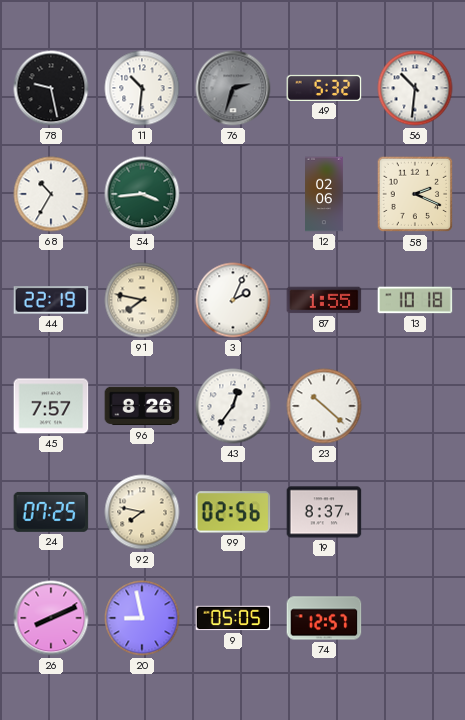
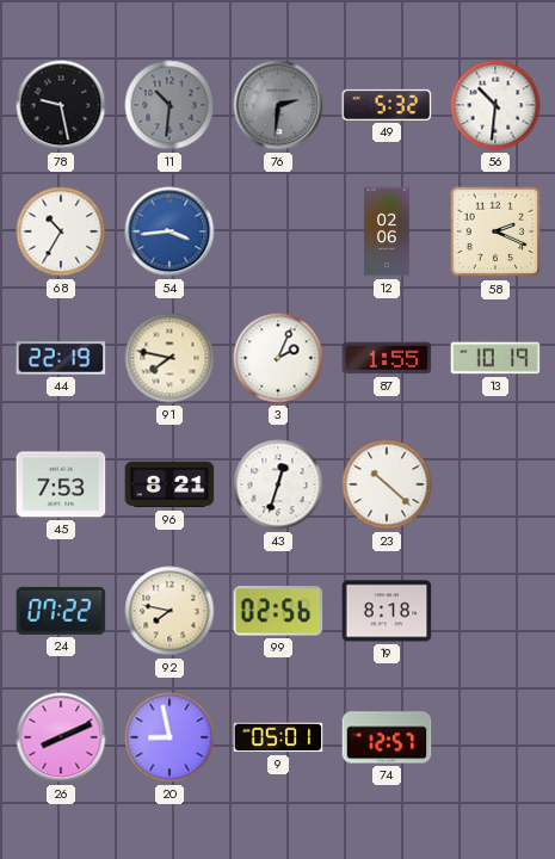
11 dial: white -> grey (169, 105)
76: 2:33 -> 2:31 (278, 105)
54 dial: green -> blue (169, 231)
13: 10:18 -> 10:19 (495, 358)
45: 7:57 -> 7:53 (61, 484)
96: 8:26 -> 8:21 (169, 484)
43: 12:36 -> 12:33 (278, 484)
24: 07:25 -> 07:22 (61, 611)
19: 8:37 -> 8:18 (387, 611)
9: 05:05 -> 05:01 (278, 737)
